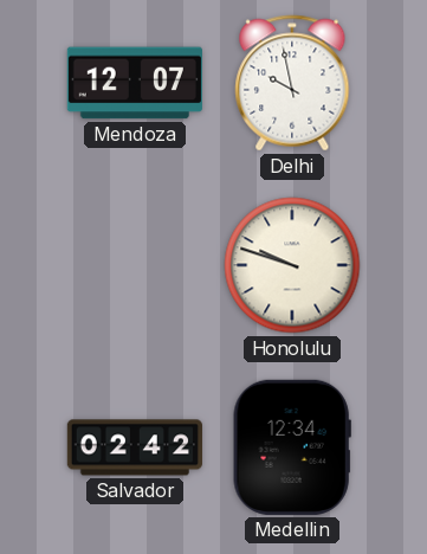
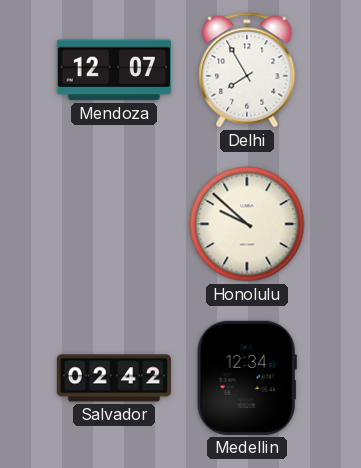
Delhi: 9:58 -> 7:55 (247, 70)
Honolulu: 9:48 -> 9:52 (247, 224)
